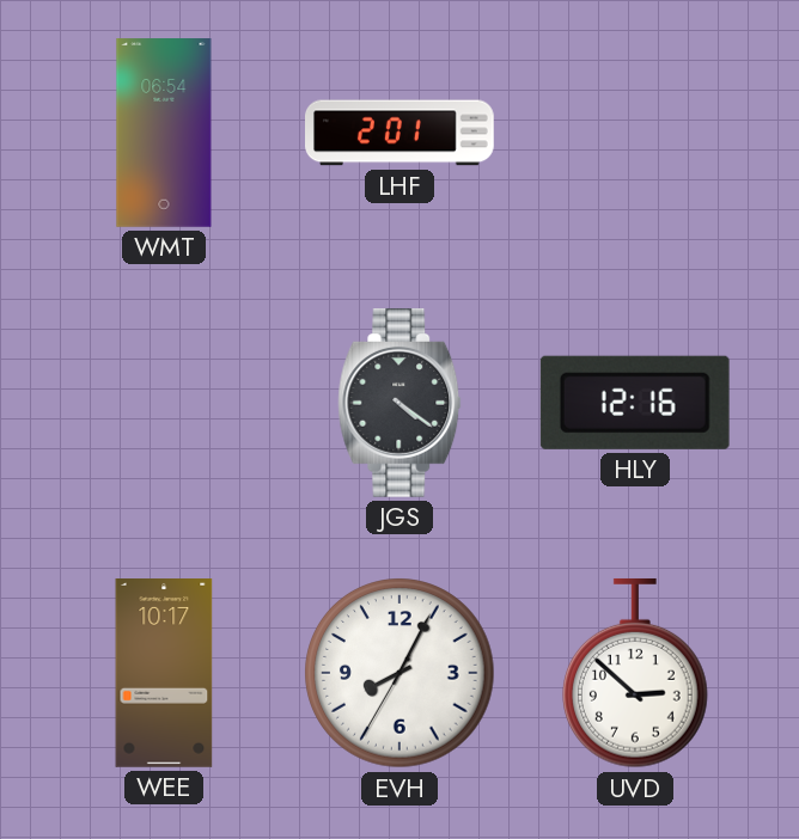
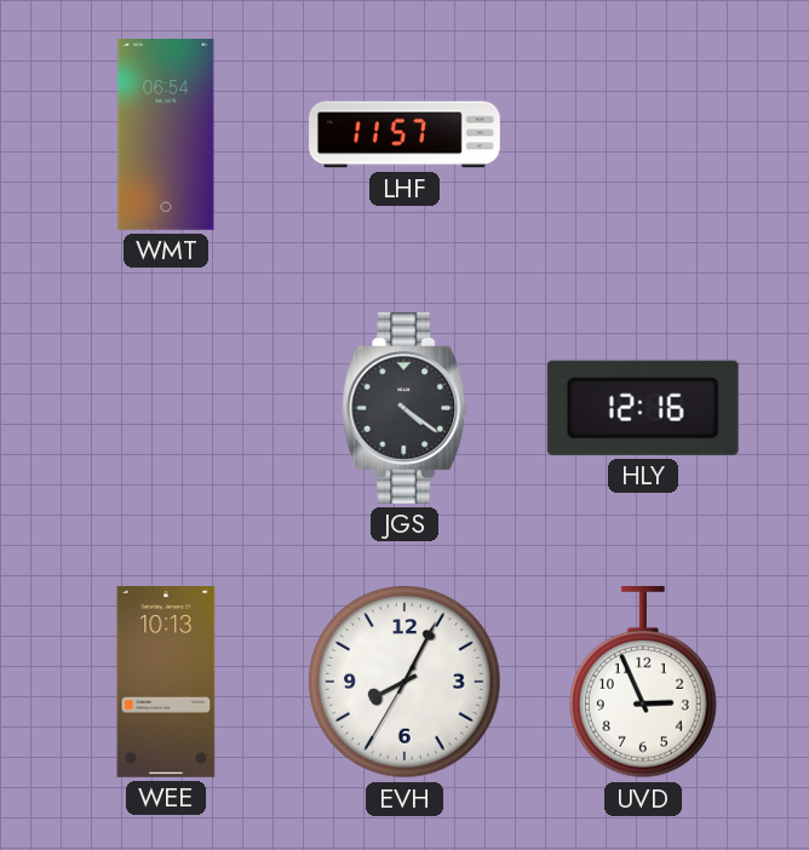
LHF: 2:01 -> 11:57 (406, 134)
WEE: 10:17 -> 10:13 (166, 683)
UVD: 2:52 -> 2:56 (644, 682)
